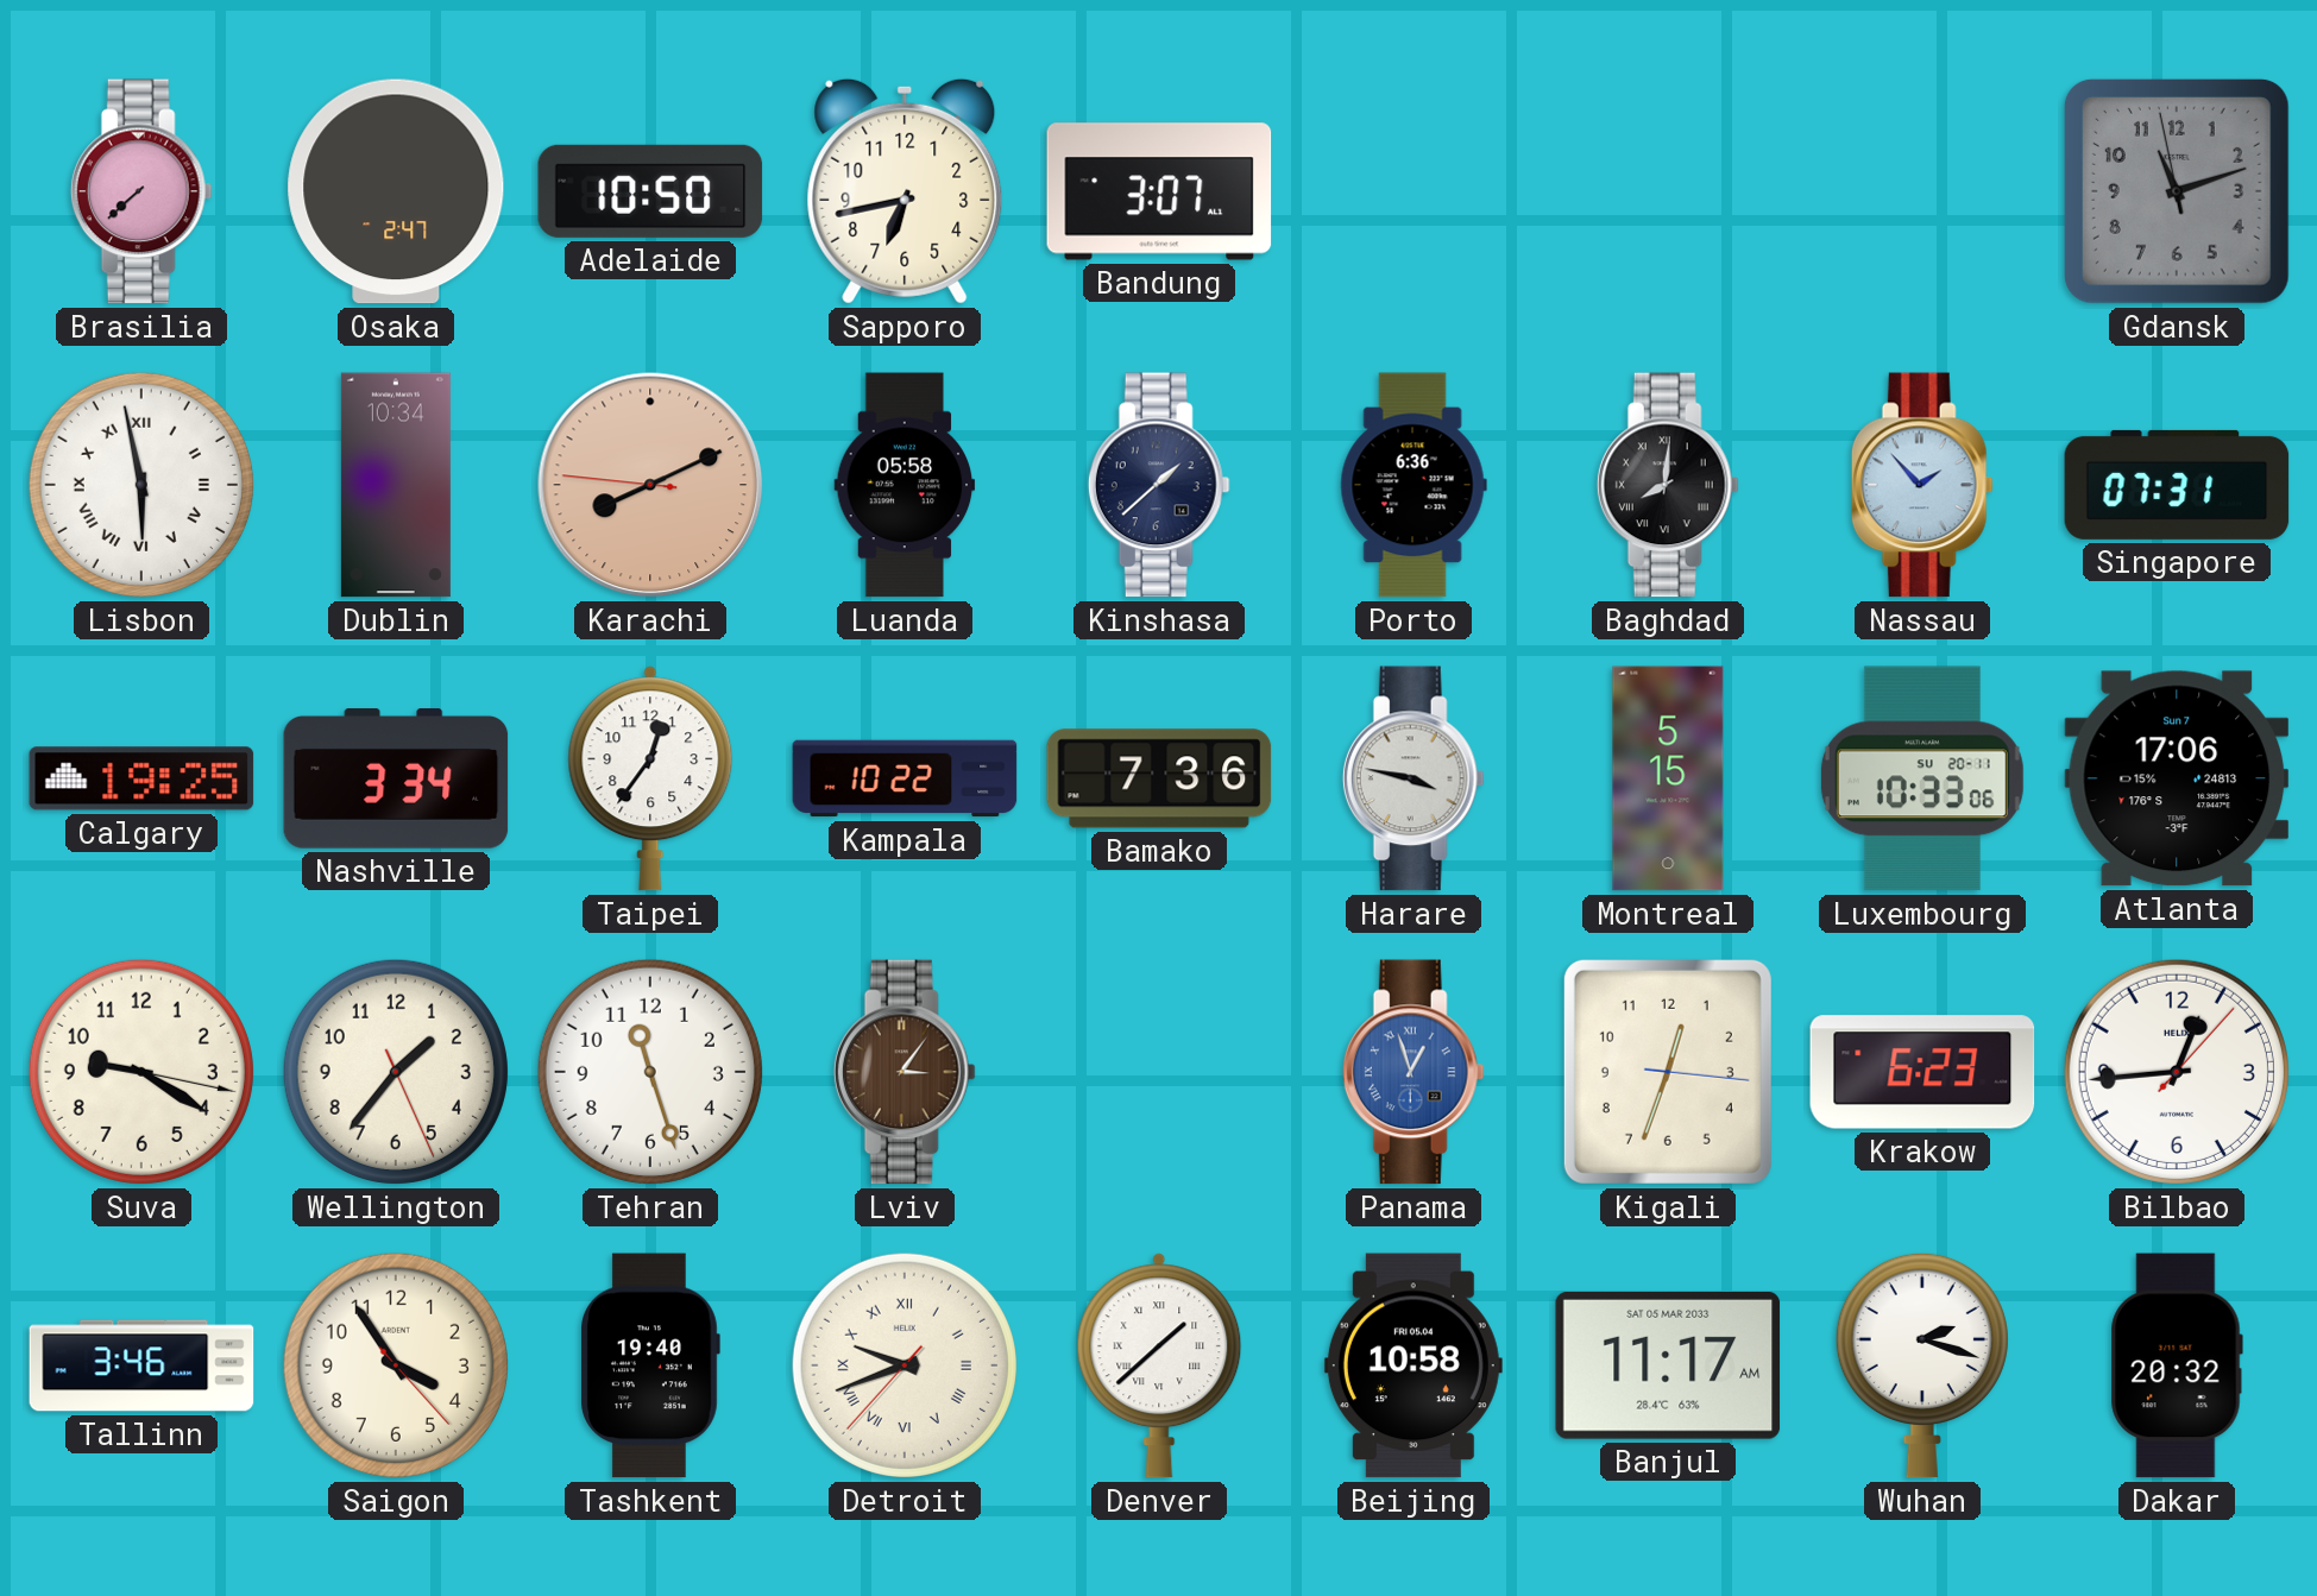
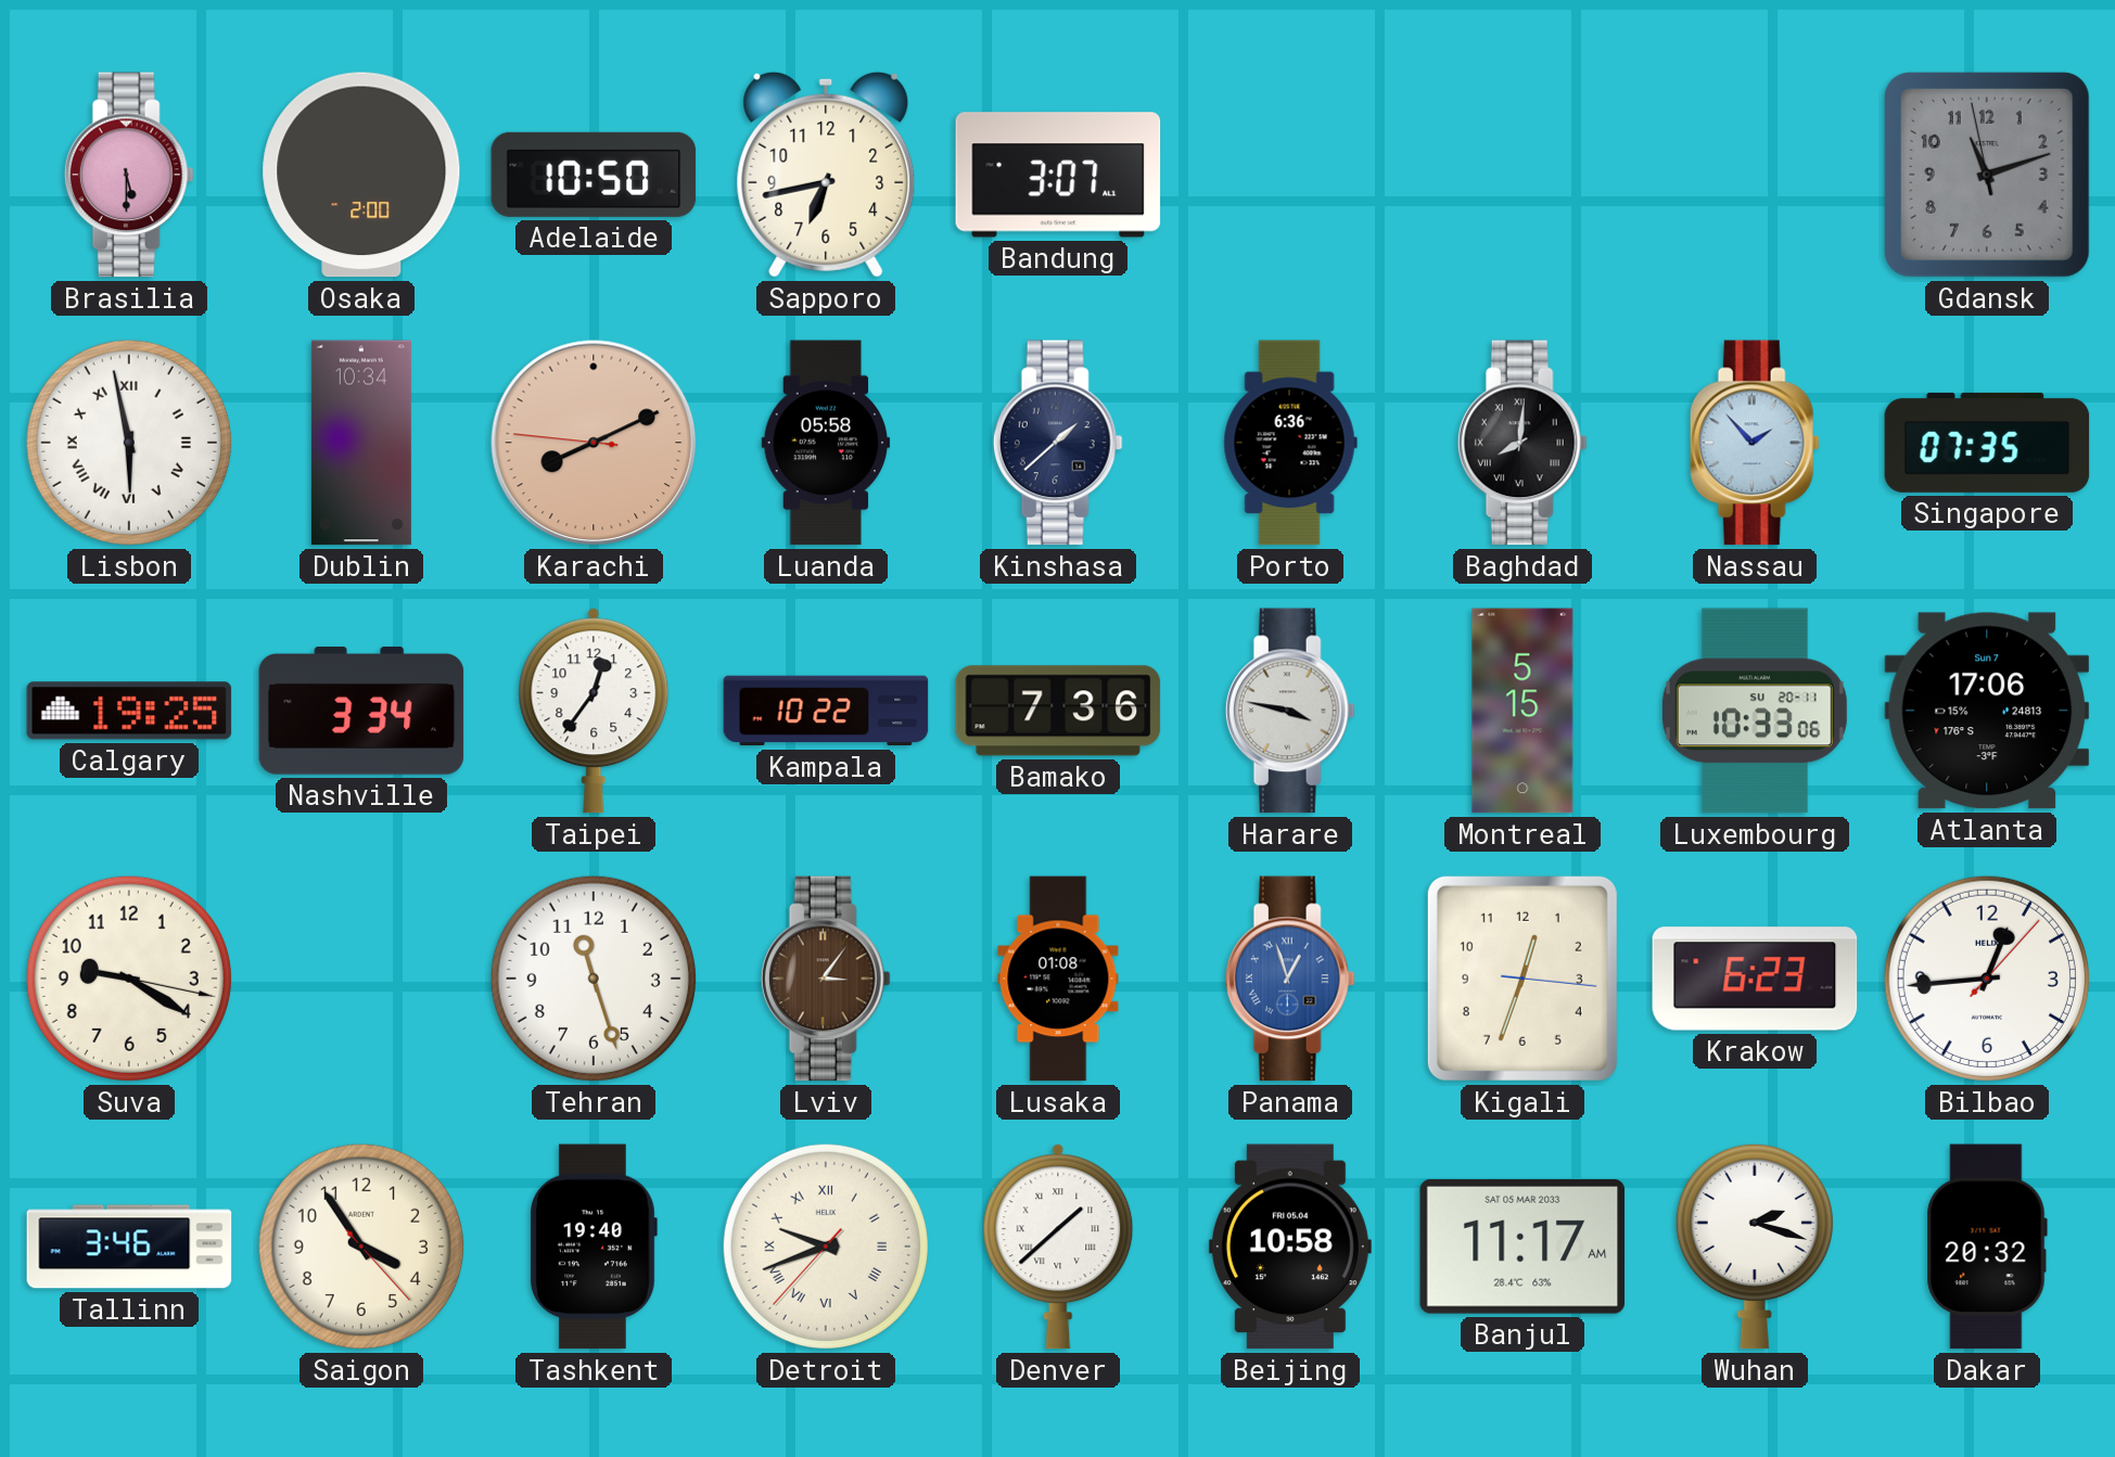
Brasilia: 7:38 -> 5:30 (129, 175)
Osaka: 2:47 -> 2:00 (361, 175)
Singapore: 07:31 -> 07:35 (1987, 443)
Wellington: 1:36 -> none (396, 1072)
Lusaka: none -> 01:08 (1058, 979)
